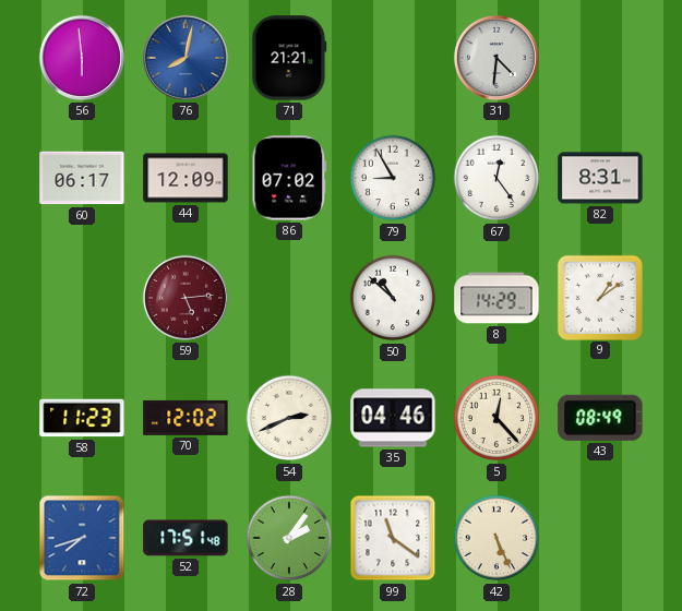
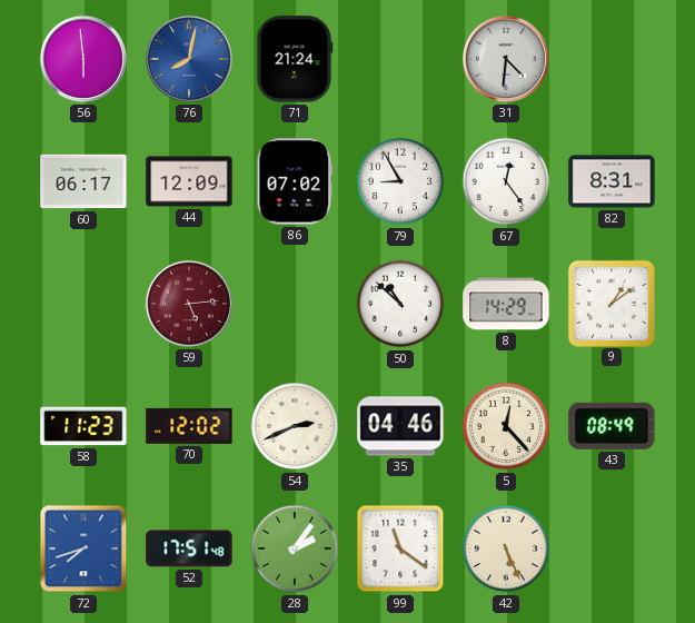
71: 21:21 -> 21:24 (295, 59)
